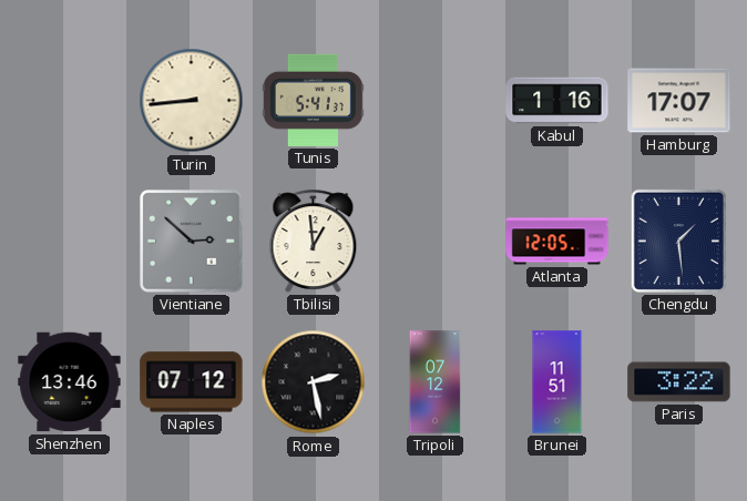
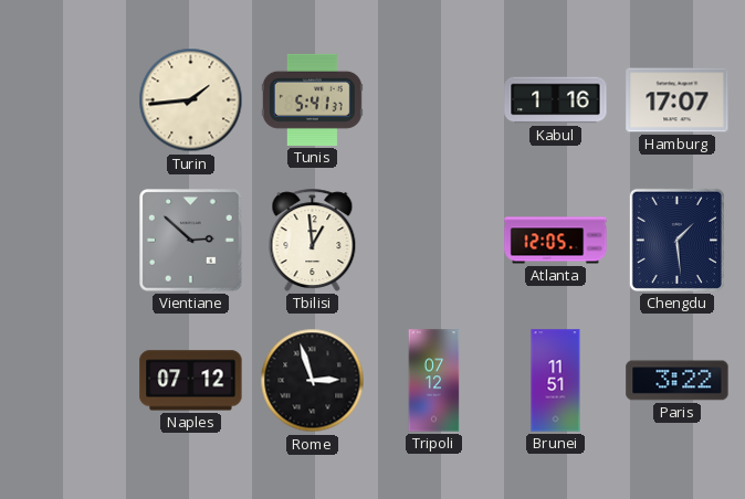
Turin: 8:44 -> 1:44 (191, 100)
Shenzhen: 13:46 -> none (70, 382)
Rome: 2:28 -> 2:57 (313, 381)
